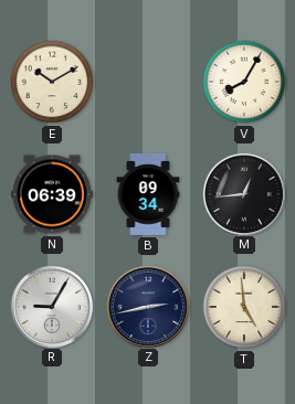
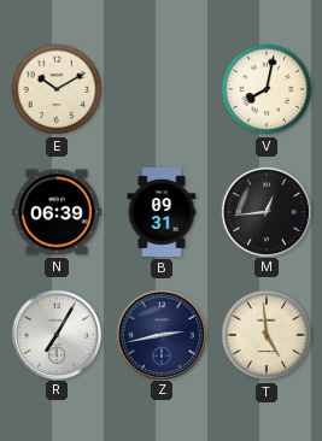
V: 8:05 -> 8:02 (267, 89)
B: 09:34 -> 09:31 (162, 212)
R: 9:05 -> 7:05 (55, 334)
